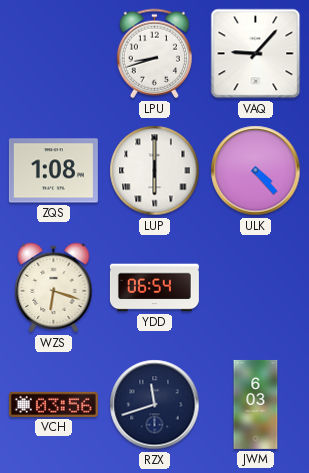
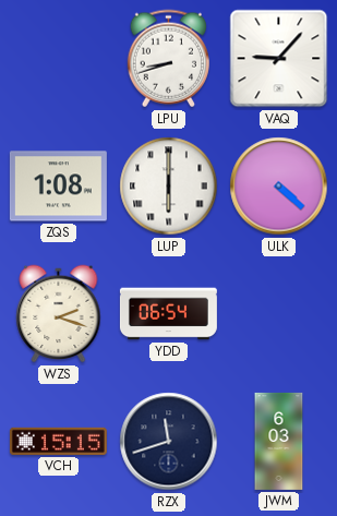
ULK: 4:23 -> 4:22 (279, 187)
WZS: 6:18 -> 2:18 (59, 314)
VCH: 03:56 -> 15:15 (58, 441)
